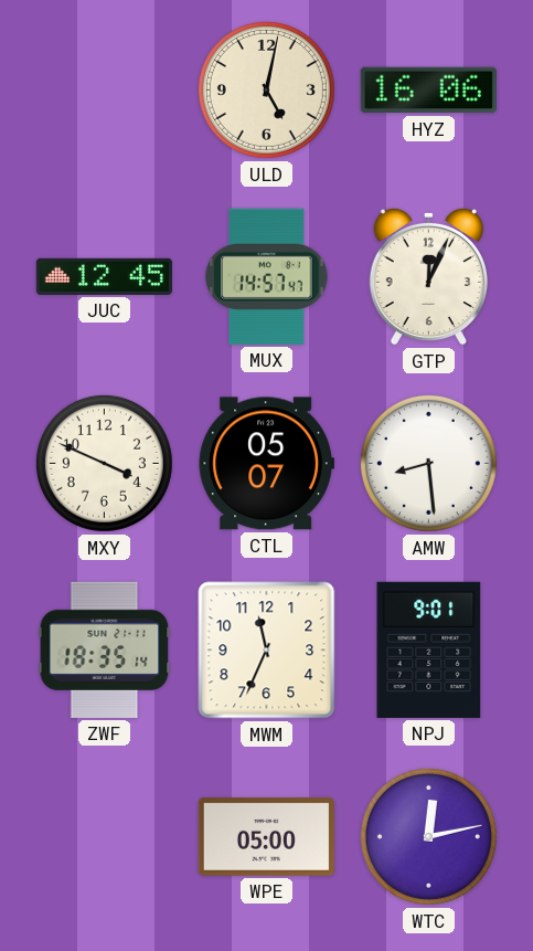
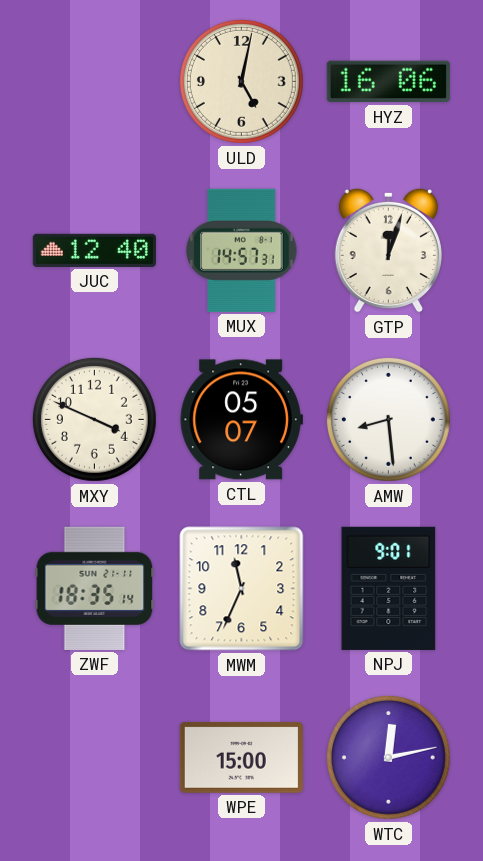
JUC: 12:45 -> 12:40 (94, 250)
MUX: 14:57:47 -> 14:57:31 (242, 250)
GTP: 12:04 -> 12:03 (388, 250)
WPE: 05:00 -> 15:00 (241, 757)
